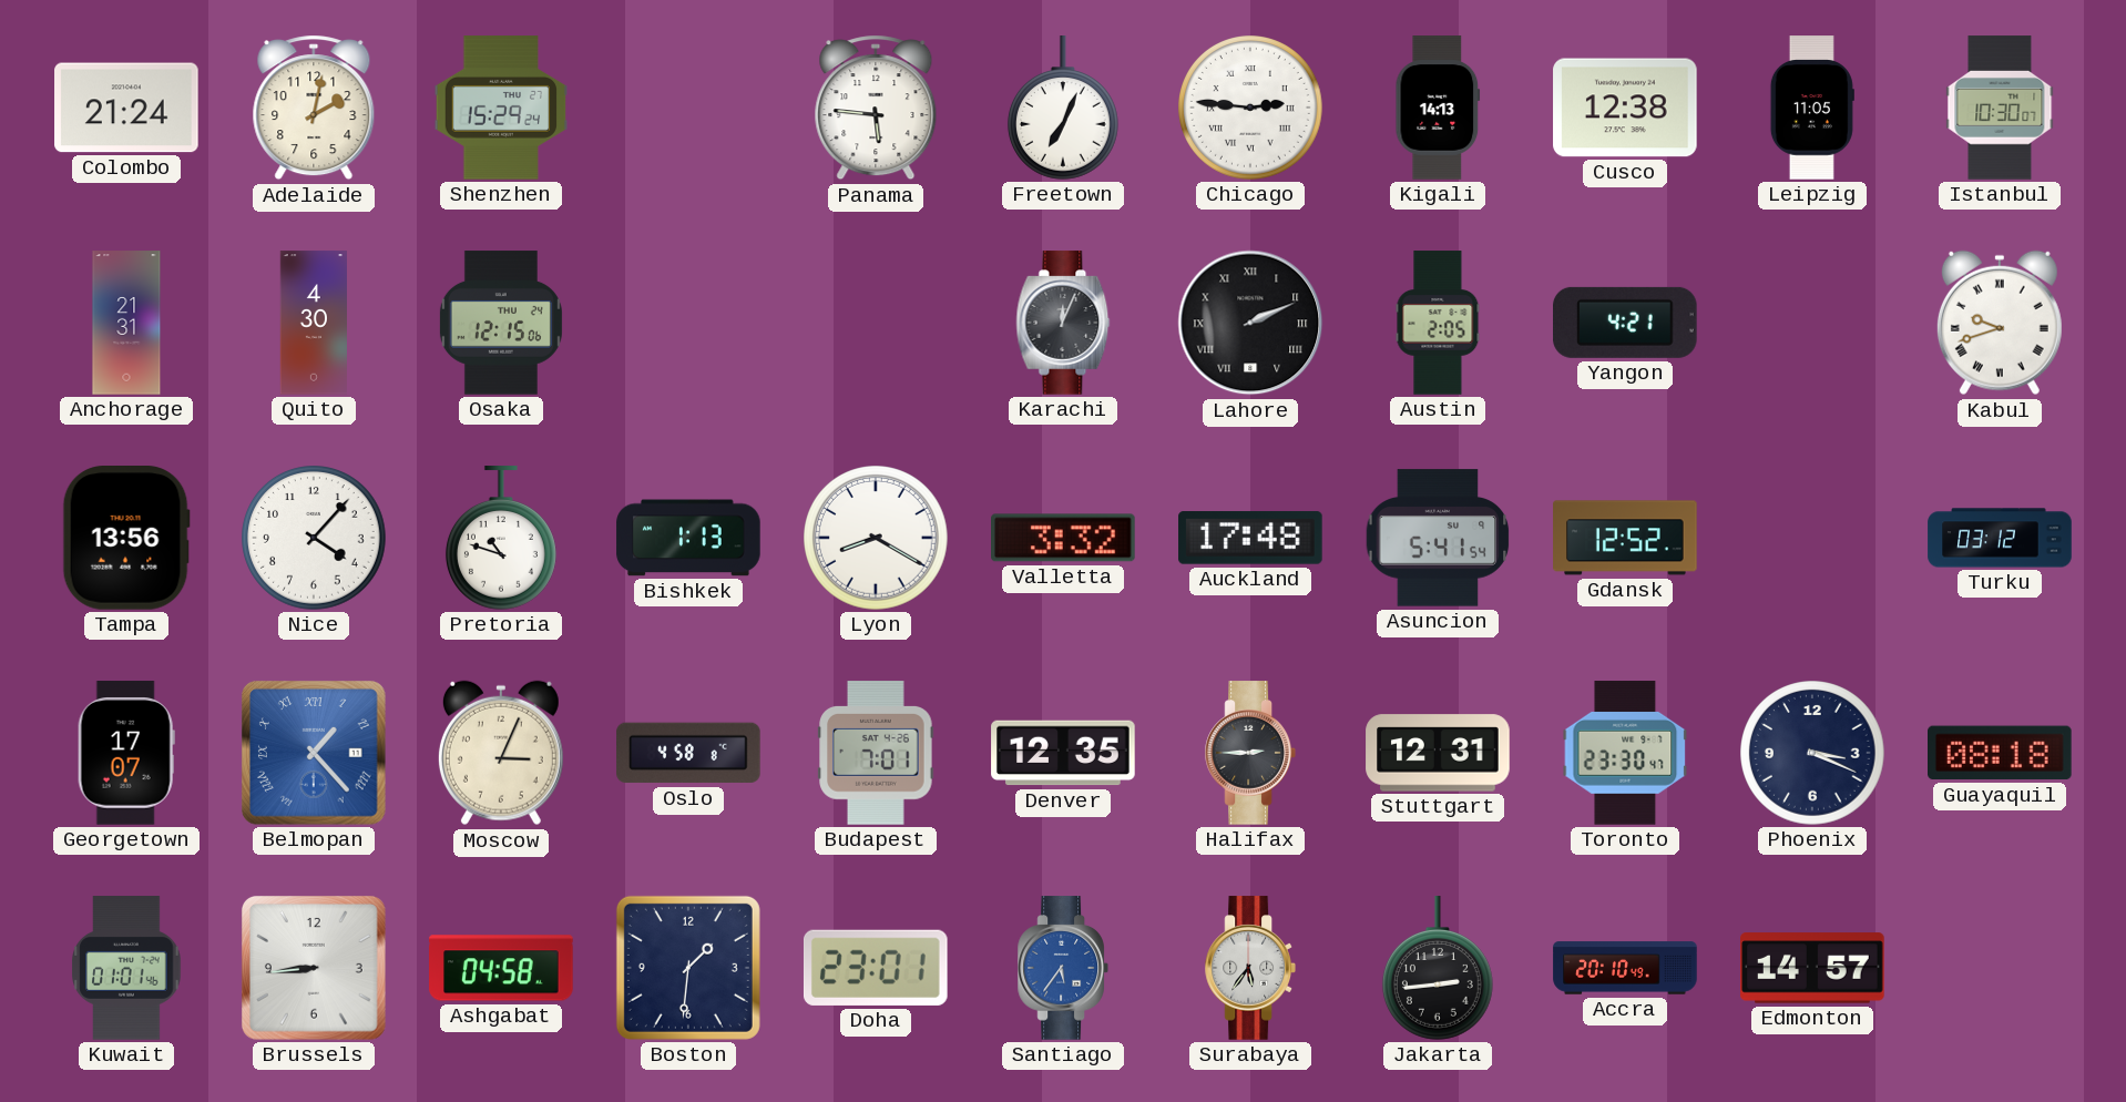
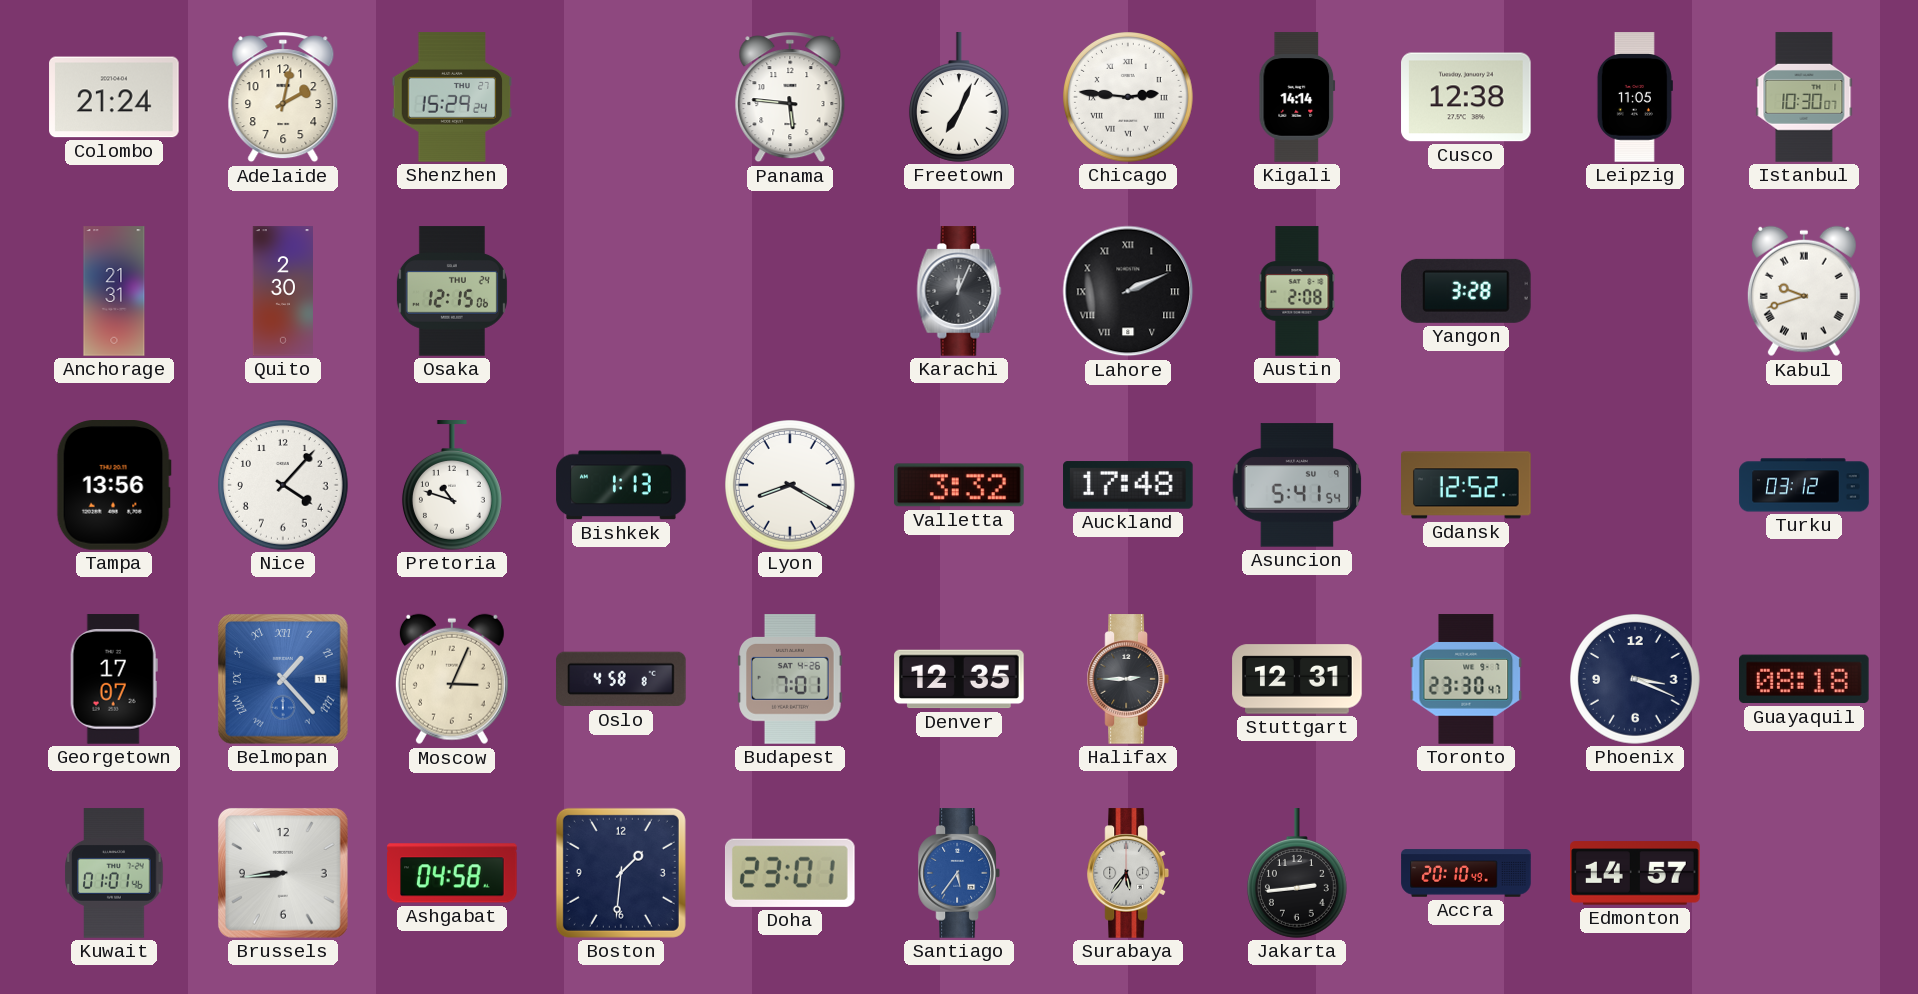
Kigali: 14:13 -> 14:14 (1297, 97)
Quito: 4:30 -> 2:30 (282, 291)
Austin: 2:05 -> 2:08 (1297, 291)
Yangon: 4:21 -> 3:28 (1467, 291)
